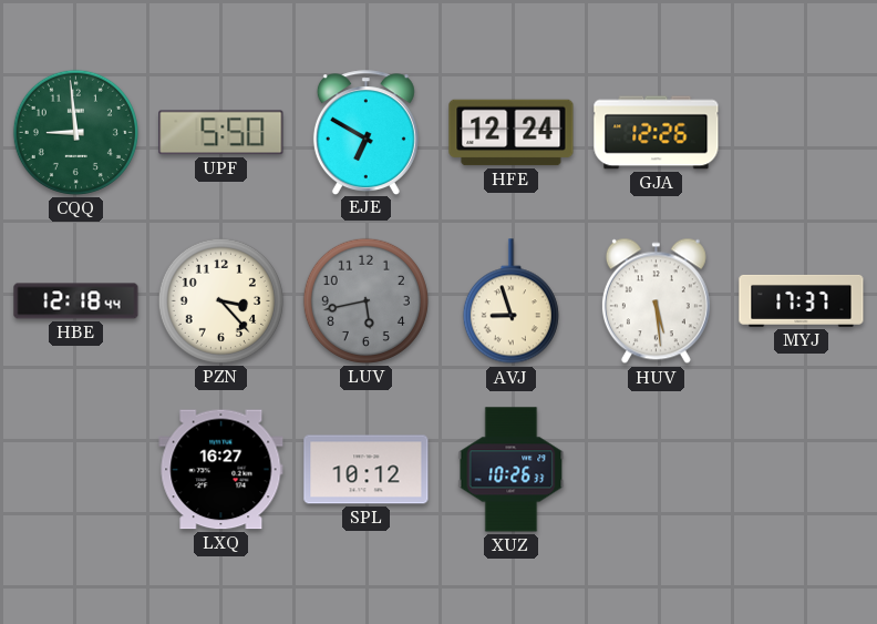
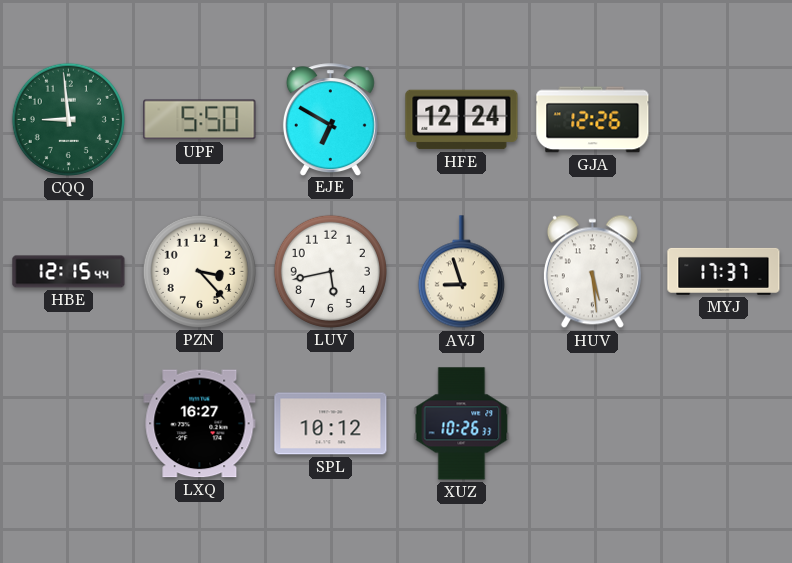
HBE: 12:18 -> 12:15 (69, 272)
LUV dial: grey -> white (330, 271)
